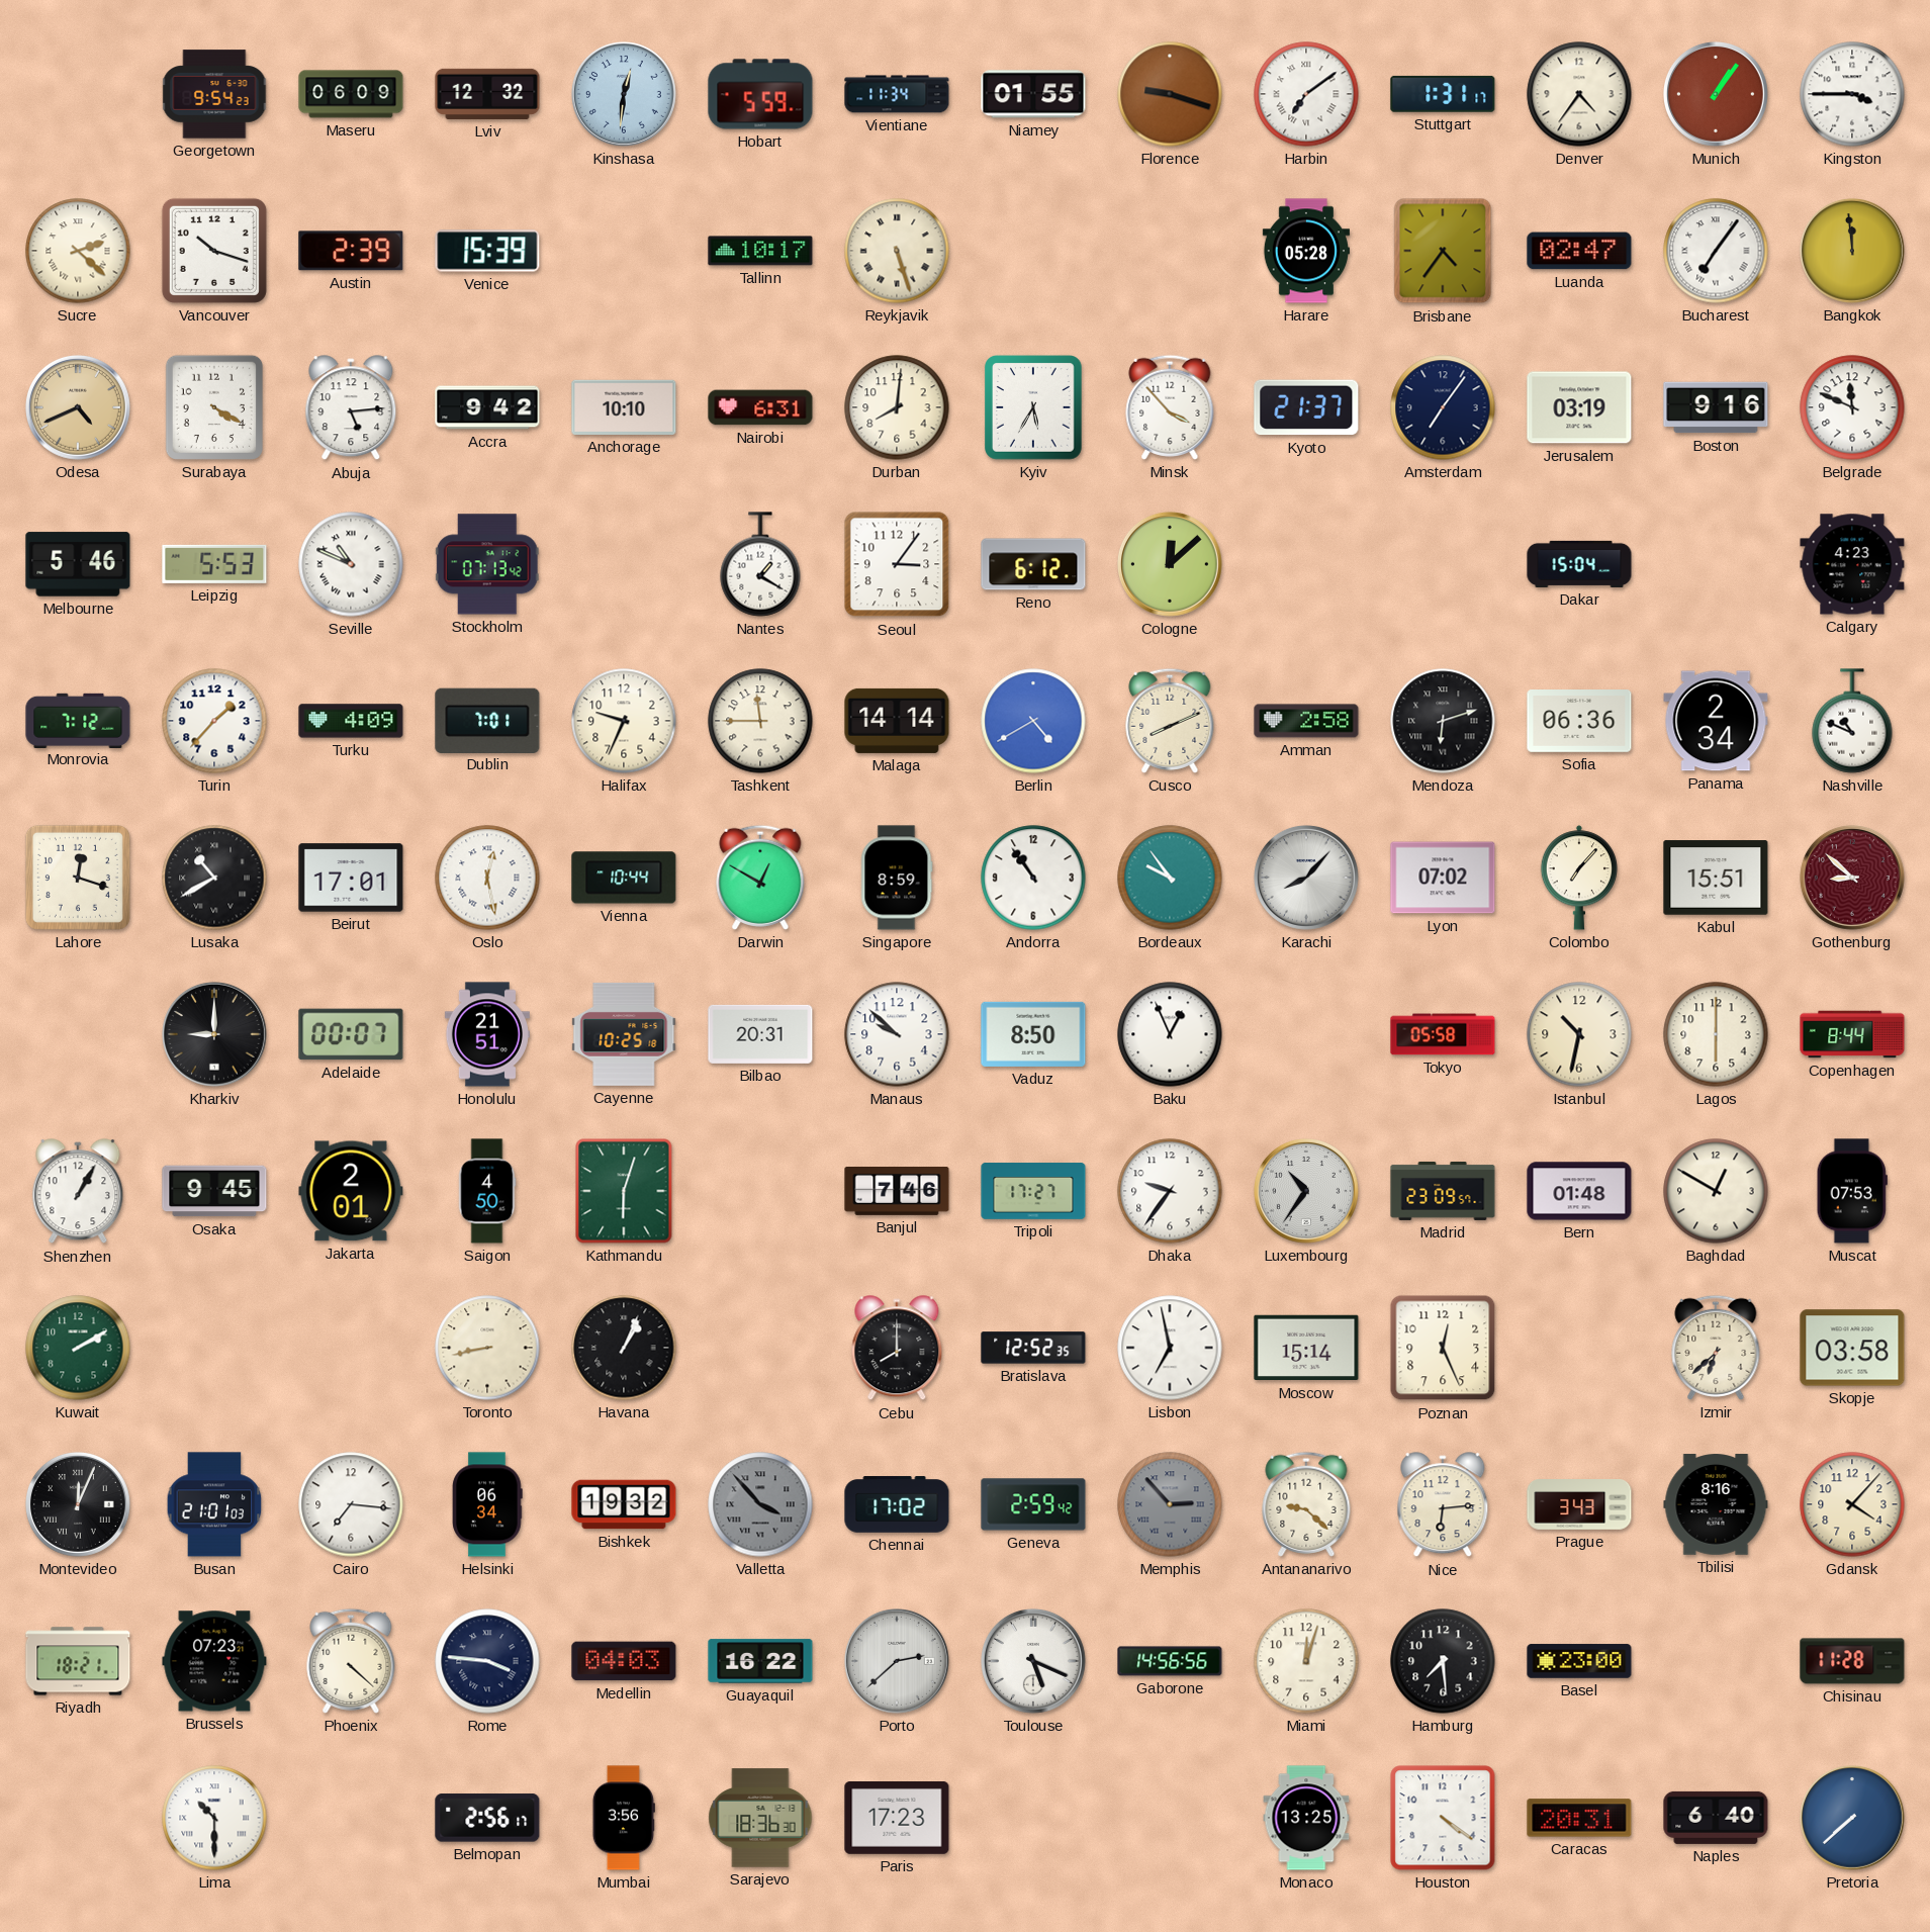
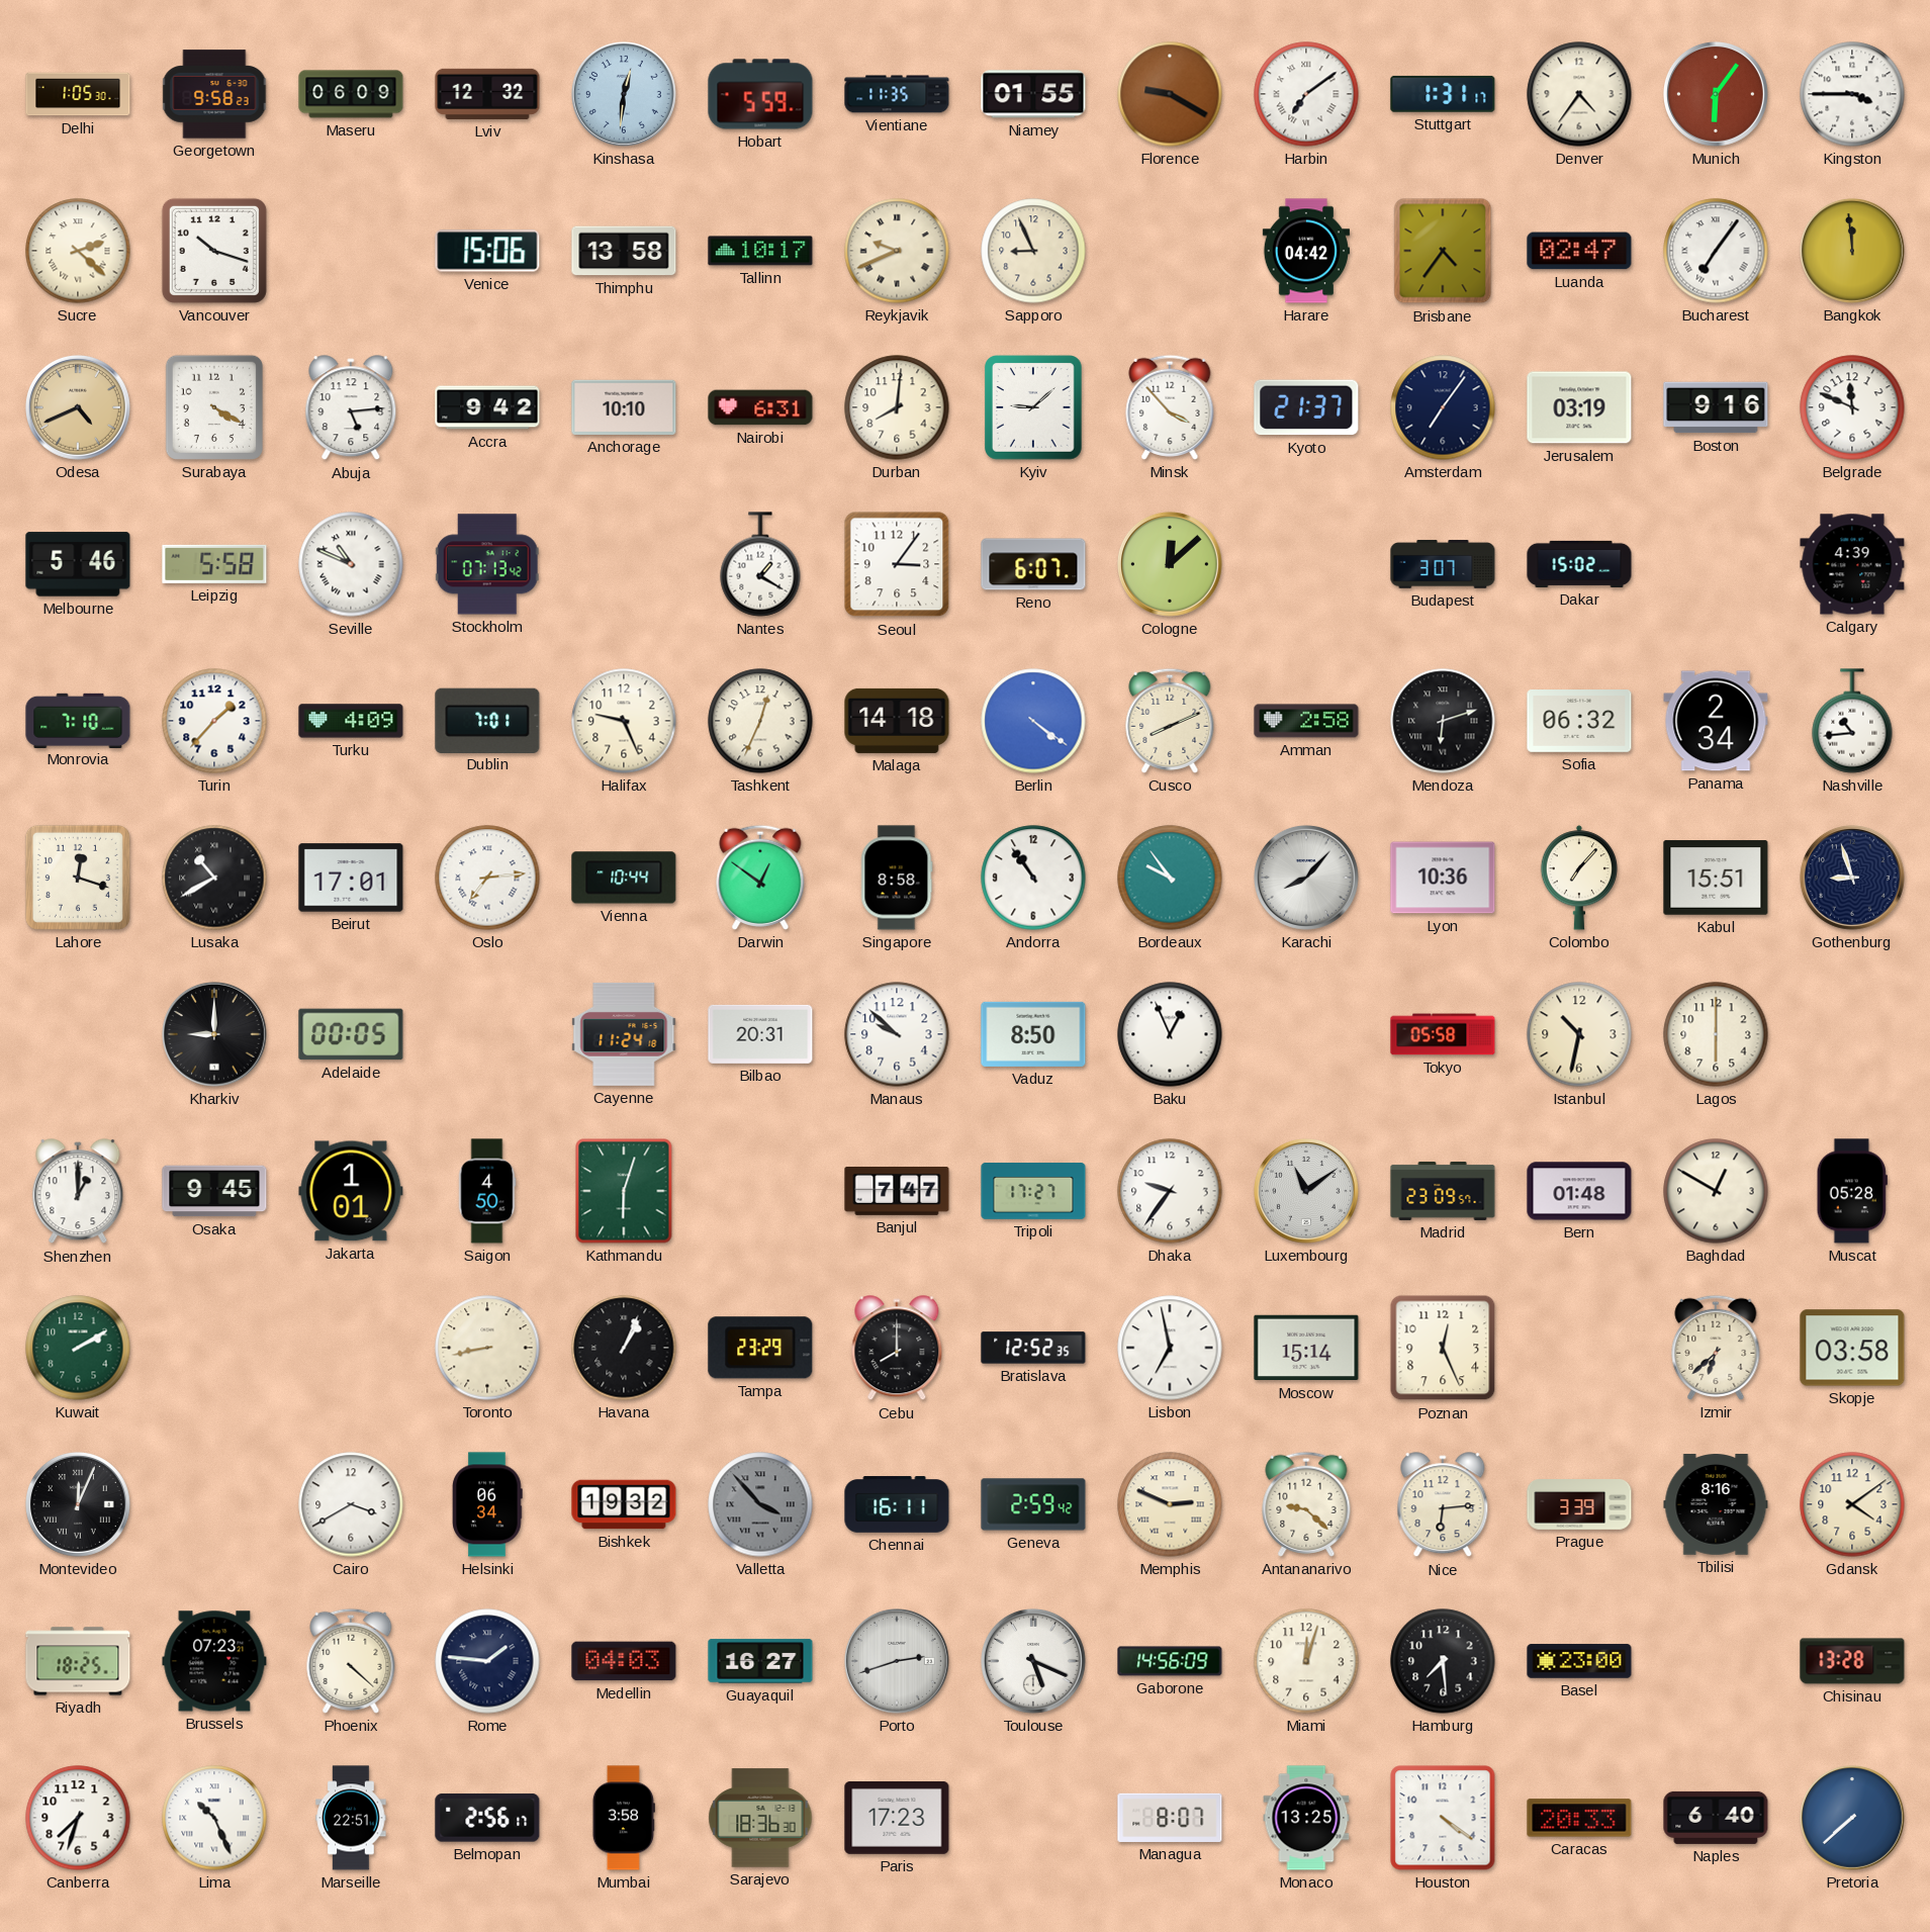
Delhi: none -> 1:05 (78, 94)
Georgetown: 9:54 -> 9:58 (214, 94)
Vientiane: 11:34 -> 11:35 (897, 94)
Florence: 9:18 -> 9:20 (1170, 94)
Munich: 1:06 -> 6:06 (1717, 95)
Austin: 2:39 -> none (351, 251)
Venice: 15:39 -> 15:06 (487, 251)
Thimphu: none -> 13:58 (624, 251)
Reykjavik: 5:27 -> 9:41 (897, 251)
Sapporo: none -> 8:56 (1033, 251)
Harare: 05:28 -> 04:42 (1306, 251)
Kyiv: 5:35 -> 9:08 (1033, 407)
Leipzig: 5:53 -> 5:58 (214, 564)
Reno: 6:12 -> 6:07 (1033, 564)
Budapest: none -> 3:07 (1443, 564)
Dakar: 15:04 -> 15:02 (1579, 564)
Calgary: 4:23 -> 4:39 (1852, 564)
Monrovia: 7:12 -> 7:10 (78, 720)
Halifax: 9:34 -> 9:26 (624, 721)
Tashkent: 11:45 -> 12:34 (760, 721)
Malaga: 14:14 -> 14:18 (897, 721)
Berlin: 4:40 -> 4:21 (1033, 721)
Sofia: 06:36 -> 06:32 (1579, 722)
Nashville: 10:49 -> 10:44 (1852, 721)
Oslo: 12:28 -> 7:14 (487, 878)
Darwin: 12:50 -> 12:51 (760, 878)
Singapore: 8:59 -> 8:58 (897, 878)
Lyon: 07:02 -> 10:36 (1443, 878)
Gothenburg: 8:52 -> 8:57 (1853, 879)
Gothenburg dial: burgundy -> navy (1853, 879)
Adelaide: 00:07 -> 00:05 (351, 1034)
Honolulu: 21:51 -> none (487, 1034)
Cayenne: 10:25 -> 11:24 (624, 1034)
Copenhagen: 8:44 -> none (1852, 1034)
Shenzhen: 1:05 -> 1:00 (78, 1192)
Jakarta: 2:01 -> 1:01 (351, 1191)
Banjul: 7:46 -> 7:47 (897, 1192)
Luxembourg: 10:36 -> 11:09 (1307, 1192)
Muscat: 07:53 -> 05:28 (1852, 1191)
Tampa: none -> 23:29 (760, 1348)
Busan: 21:01 -> none (214, 1504)
Cairo: 7:16 -> 3:40 (351, 1504)
Chennai: 17:02 -> 16:11 (897, 1504)
Memphis: 2:53 -> 2:49 (1170, 1504)
Memphis dial: grey -> cream (1170, 1504)
Prague: 3:43 -> 3:39 (1579, 1505)
Gdansk: 4:07 -> 4:09 (1852, 1504)
Riyadh: 18:21 -> 18:25 (78, 1661)
Rome: 3:46 -> 1:46 (487, 1661)
Guayaquil: 16:22 -> 16:27 (760, 1661)
Porto: 2:38 -> 2:42 (898, 1662)
Gaborone: 14:56:56 -> 14:56:09 (1170, 1661)
Chisinau: 11:28 -> 13:28 (1852, 1661)
Canberra: none -> 7:33 (78, 1818)
Lima: 10:30 -> 10:26 (214, 1818)
Marseille: none -> 22:51 (351, 1818)
Mumbai: 3:56 -> 3:58 (624, 1818)
Managua: none -> 8:07 (1170, 1818)
Caracas: 20:31 -> 20:33 (1579, 1818)
